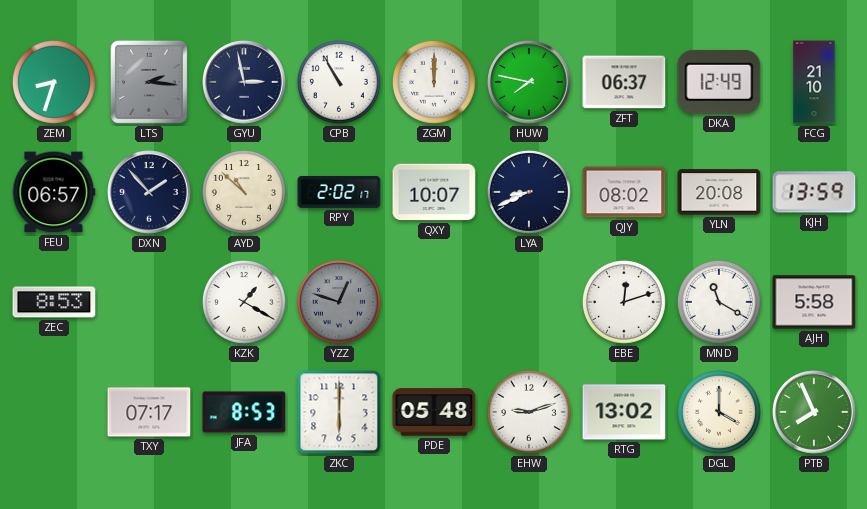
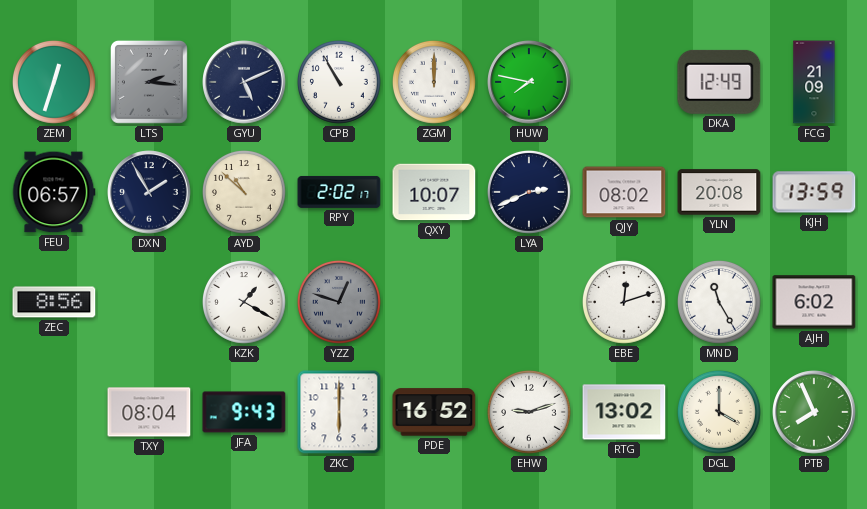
ZEM: 8:33 -> 12:33 (54, 82)
GYU: 2:58 -> 5:11 (244, 82)
ZFT: 06:37 -> none (624, 82)
FCG: 21:10 -> 21:09 (814, 82)
DXN: 1:53 -> 1:55 (149, 192)
LYA: 8:41 -> 2:41 (529, 192)
ZEC: 8:53 -> 8:56 (54, 302)
MND: 11:20 -> 11:25 (719, 302)
AJH: 5:58 -> 6:02 (814, 302)
TXY: 07:17 -> 08:04 (149, 412)
JFA: 8:53 -> 9:43 (244, 412)
PDE: 05:48 -> 16:52 (434, 412)
